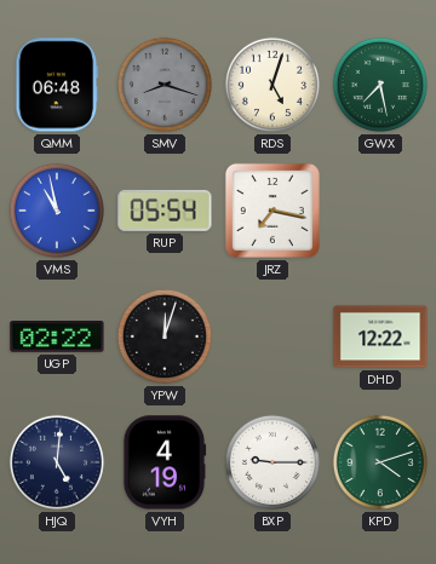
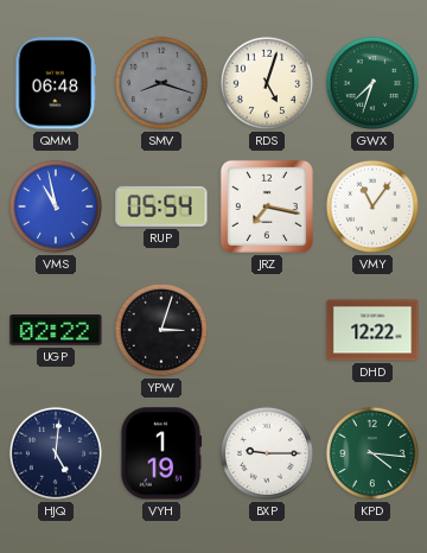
GWX: 7:28 -> 7:33 (372, 83)
VMY: none -> 11:06 (372, 206)
YPW: 12:03 -> 3:03 (161, 330)
VYH: 4:19 -> 1:19 (161, 453)
KPD: 4:12 -> 4:16 (372, 453)
